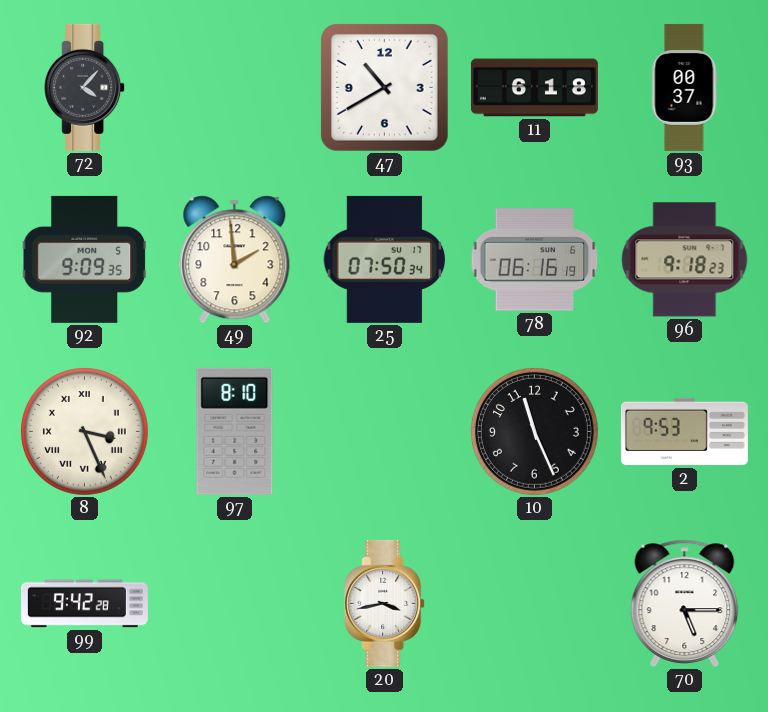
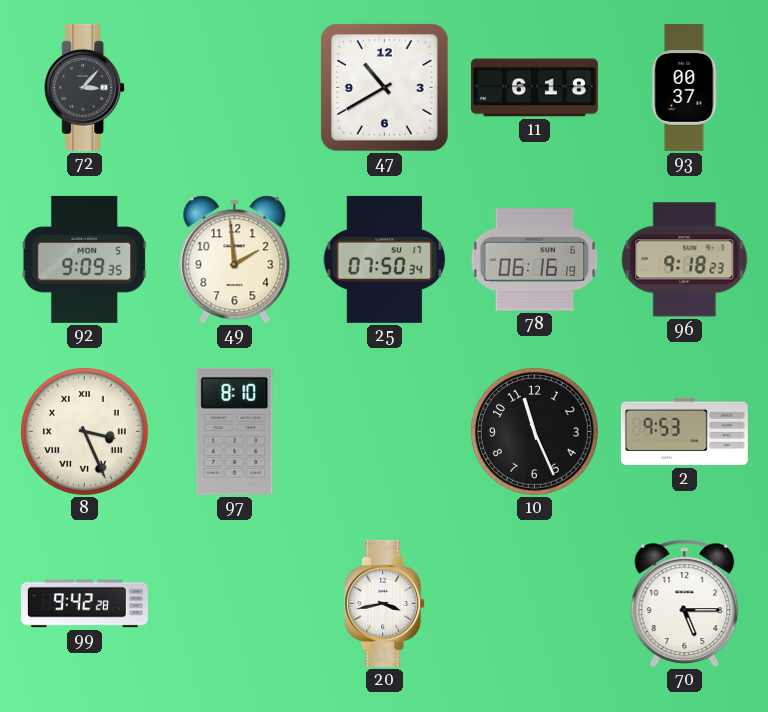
72: 4:07 -> 3:07 (85, 87)
